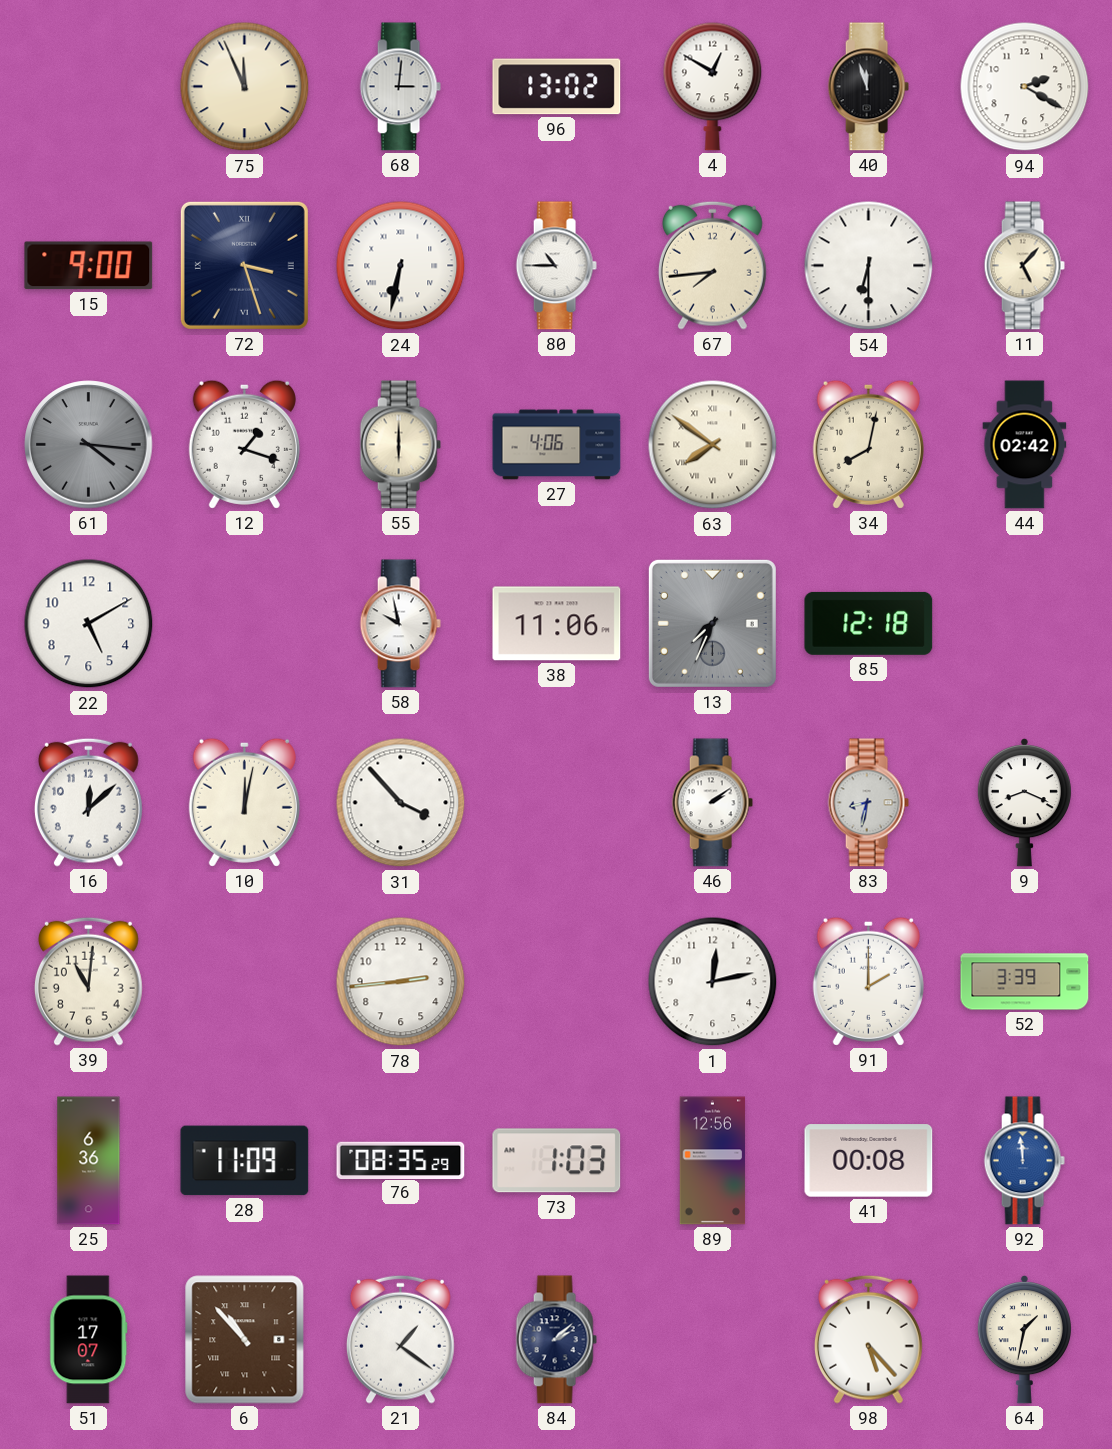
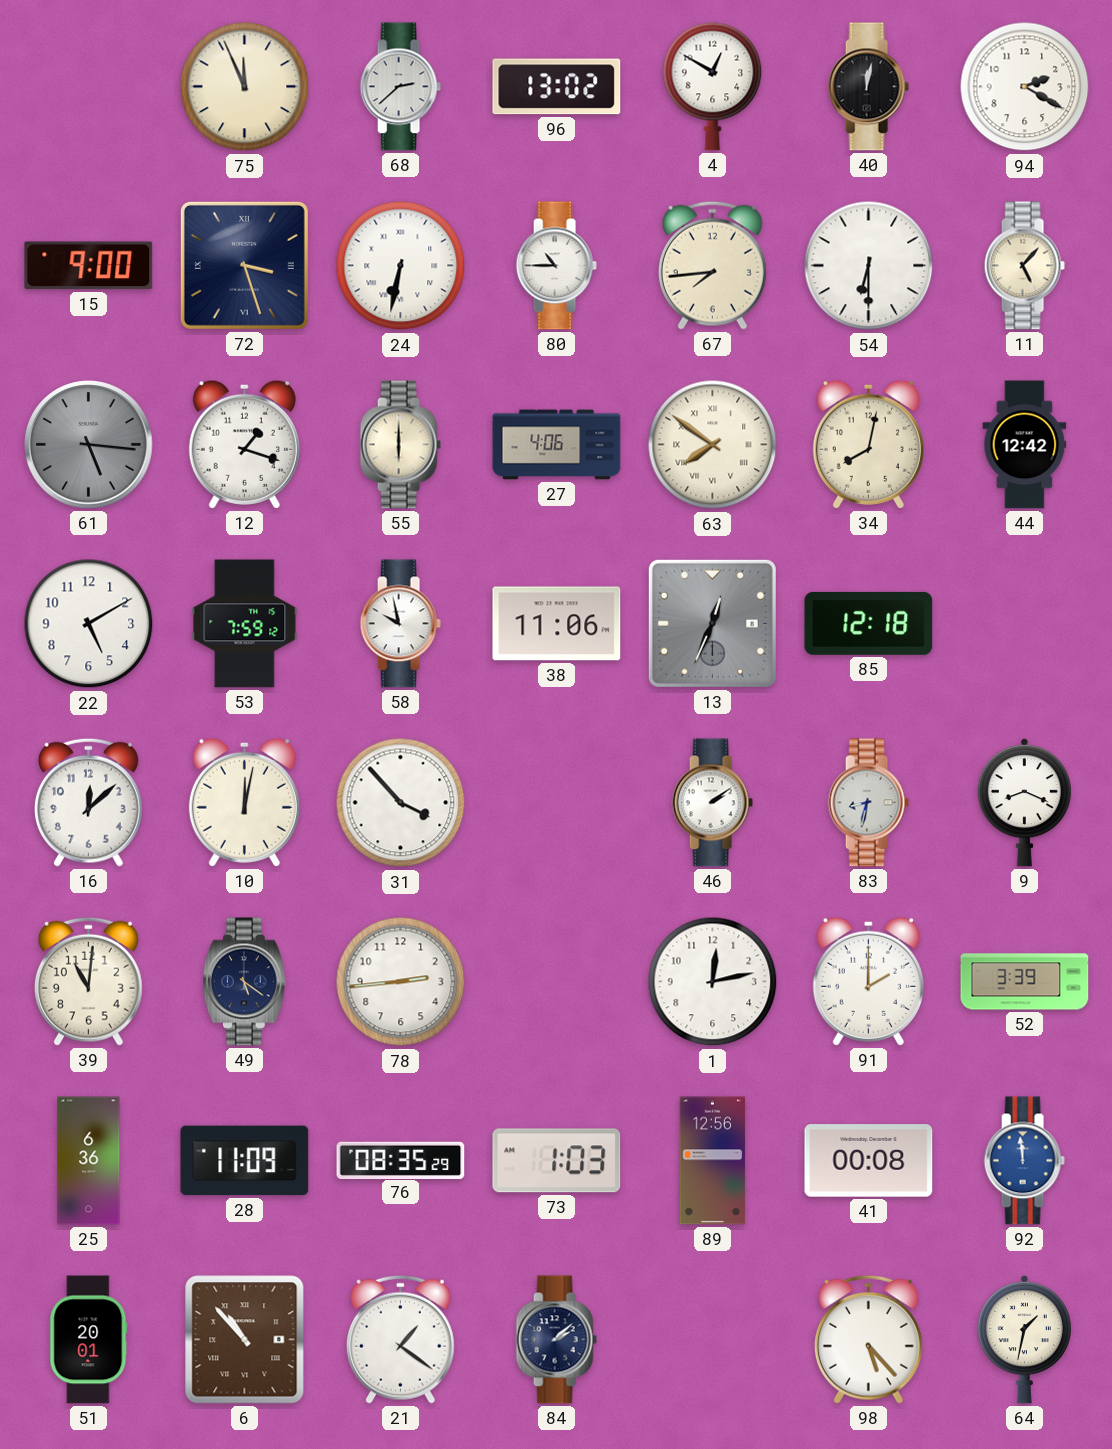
68: 3:01 -> 2:38 (400, 87)
40: 11:57 -> 12:02 (868, 87)
61: 4:16 -> 5:16 (89, 445)
44: 02:42 -> 12:42 (1025, 445)
53: none -> 7:59 (245, 624)
13: 7:34 -> 12:34 (712, 623)
49: none -> 5:21 (244, 982)
51: 17:07 -> 20:01 (89, 1340)
